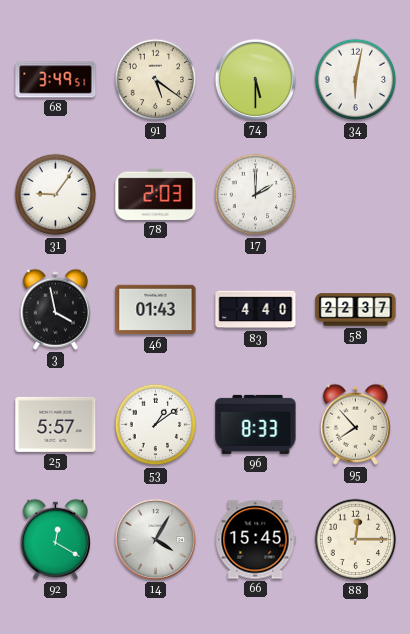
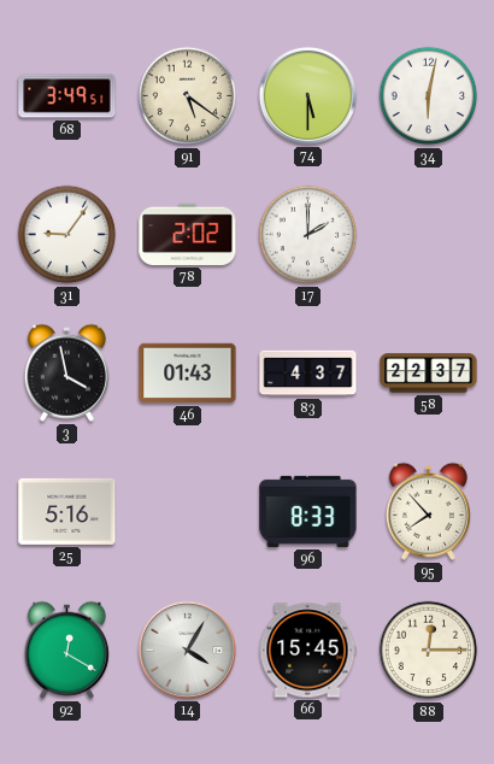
78: 2:03 -> 2:02 (188, 234)
83: 4:40 -> 4:37 (308, 374)
25: 5:57 -> 5:16 (67, 511)
53: 1:09 -> none (156, 425)
